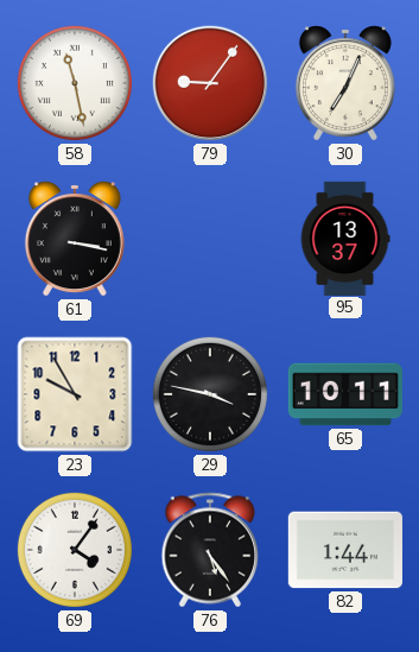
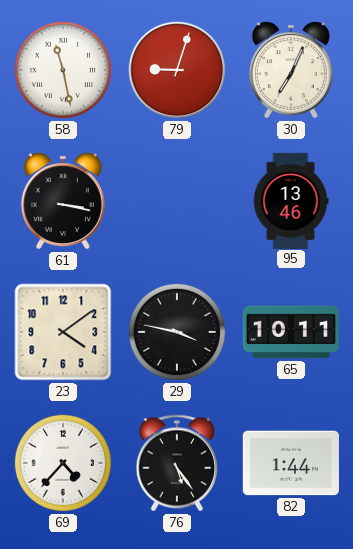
79: 9:06 -> 9:03 (177, 70)
95: 13:37 -> 13:46 (291, 200)
23: 9:55 -> 4:09 (63, 332)
69: 4:06 -> 4:37 (63, 463)
